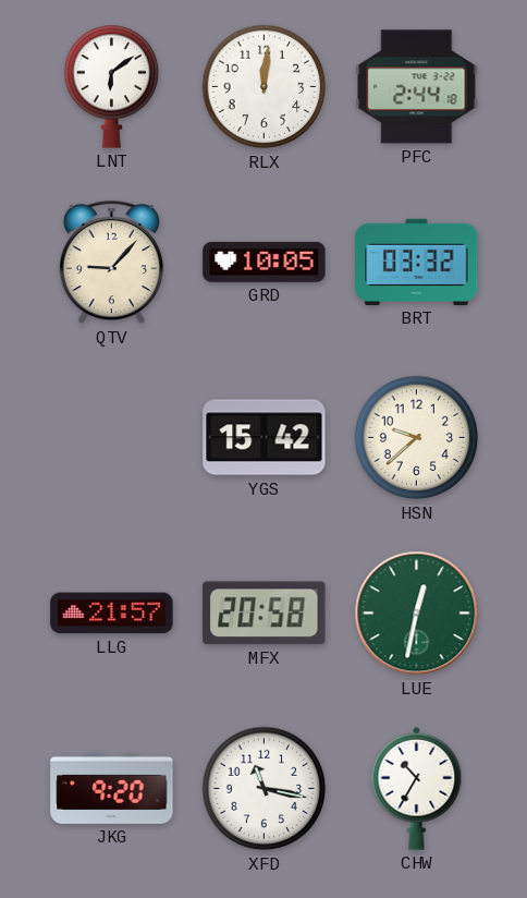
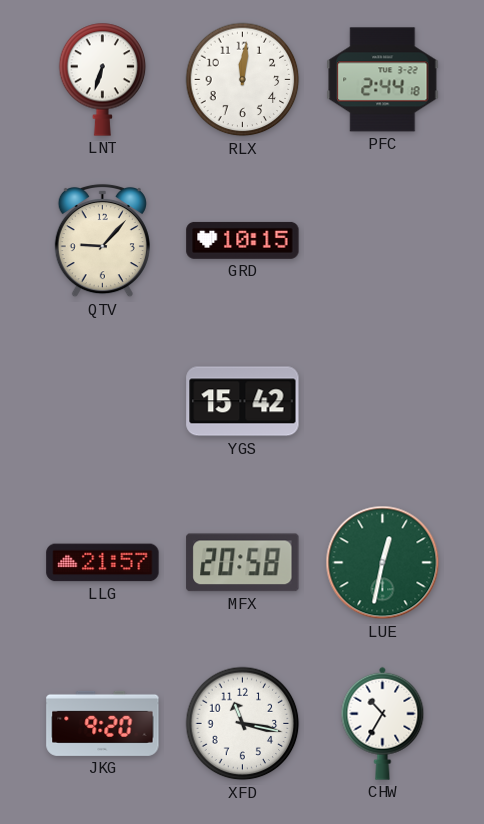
LNT: 6:09 -> 6:33 (103, 79)
GRD: 10:05 -> 10:15 (243, 240)
BRT: 03:32 -> none (417, 262)
HSN: 9:38 -> none (417, 438)
